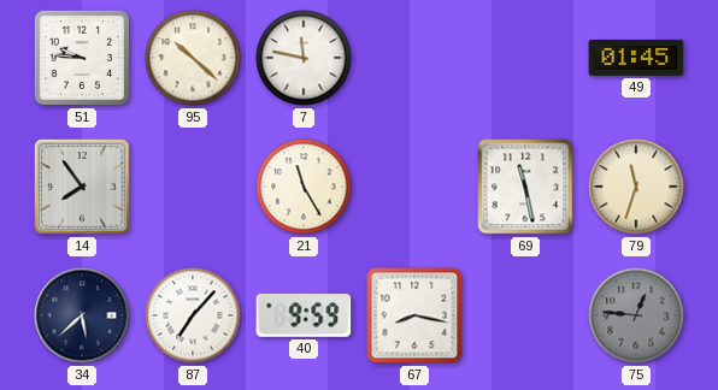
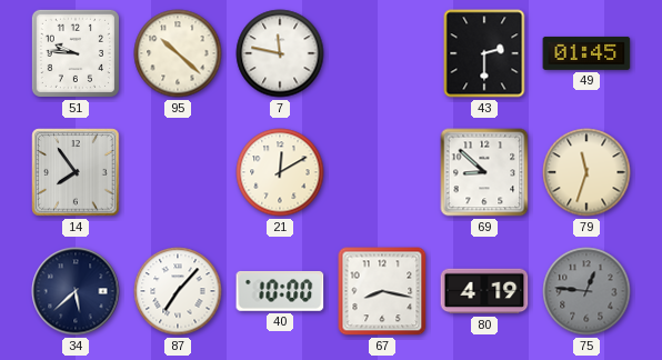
43: none -> 2:30 (484, 53)
21: 11:25 -> 12:10 (280, 172)
69: 11:28 -> 8:52 (484, 172)
40: 9:59 -> 10:00 (280, 291)
80: none -> 4:19 (484, 291)
